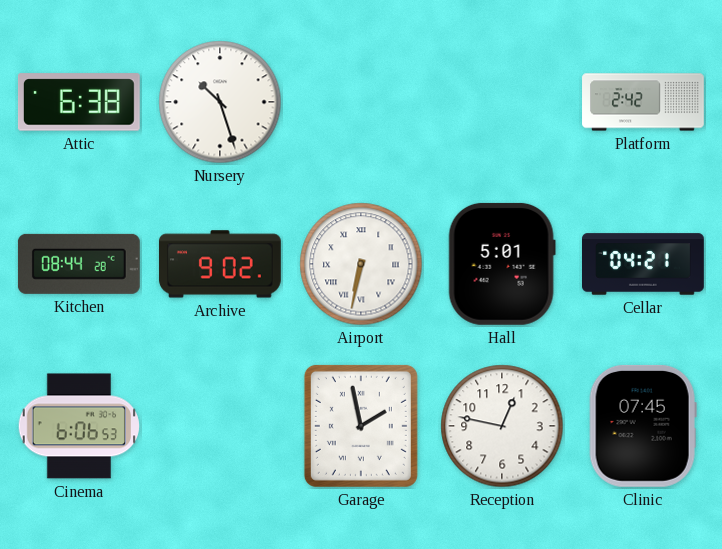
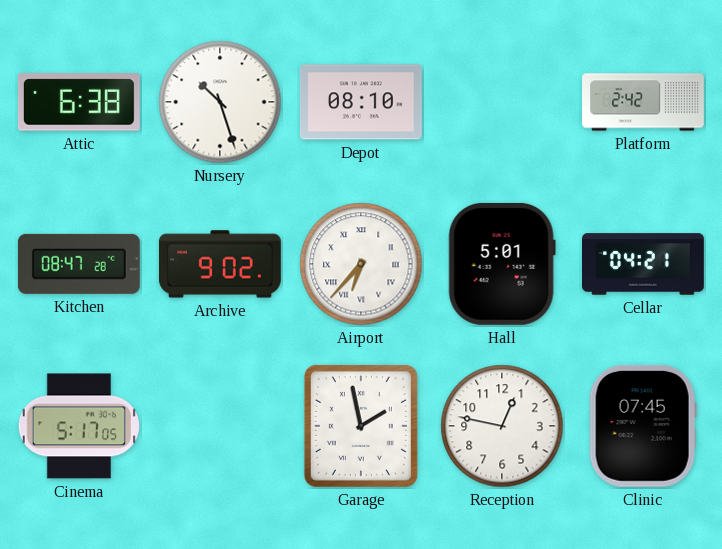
Depot: none -> 08:10 (361, 102)
Kitchen: 08:44 -> 08:47 (79, 264)
Airport: 6:32 -> 6:37 (361, 264)
Cinema: 6:06 -> 5:17 (78, 426)
